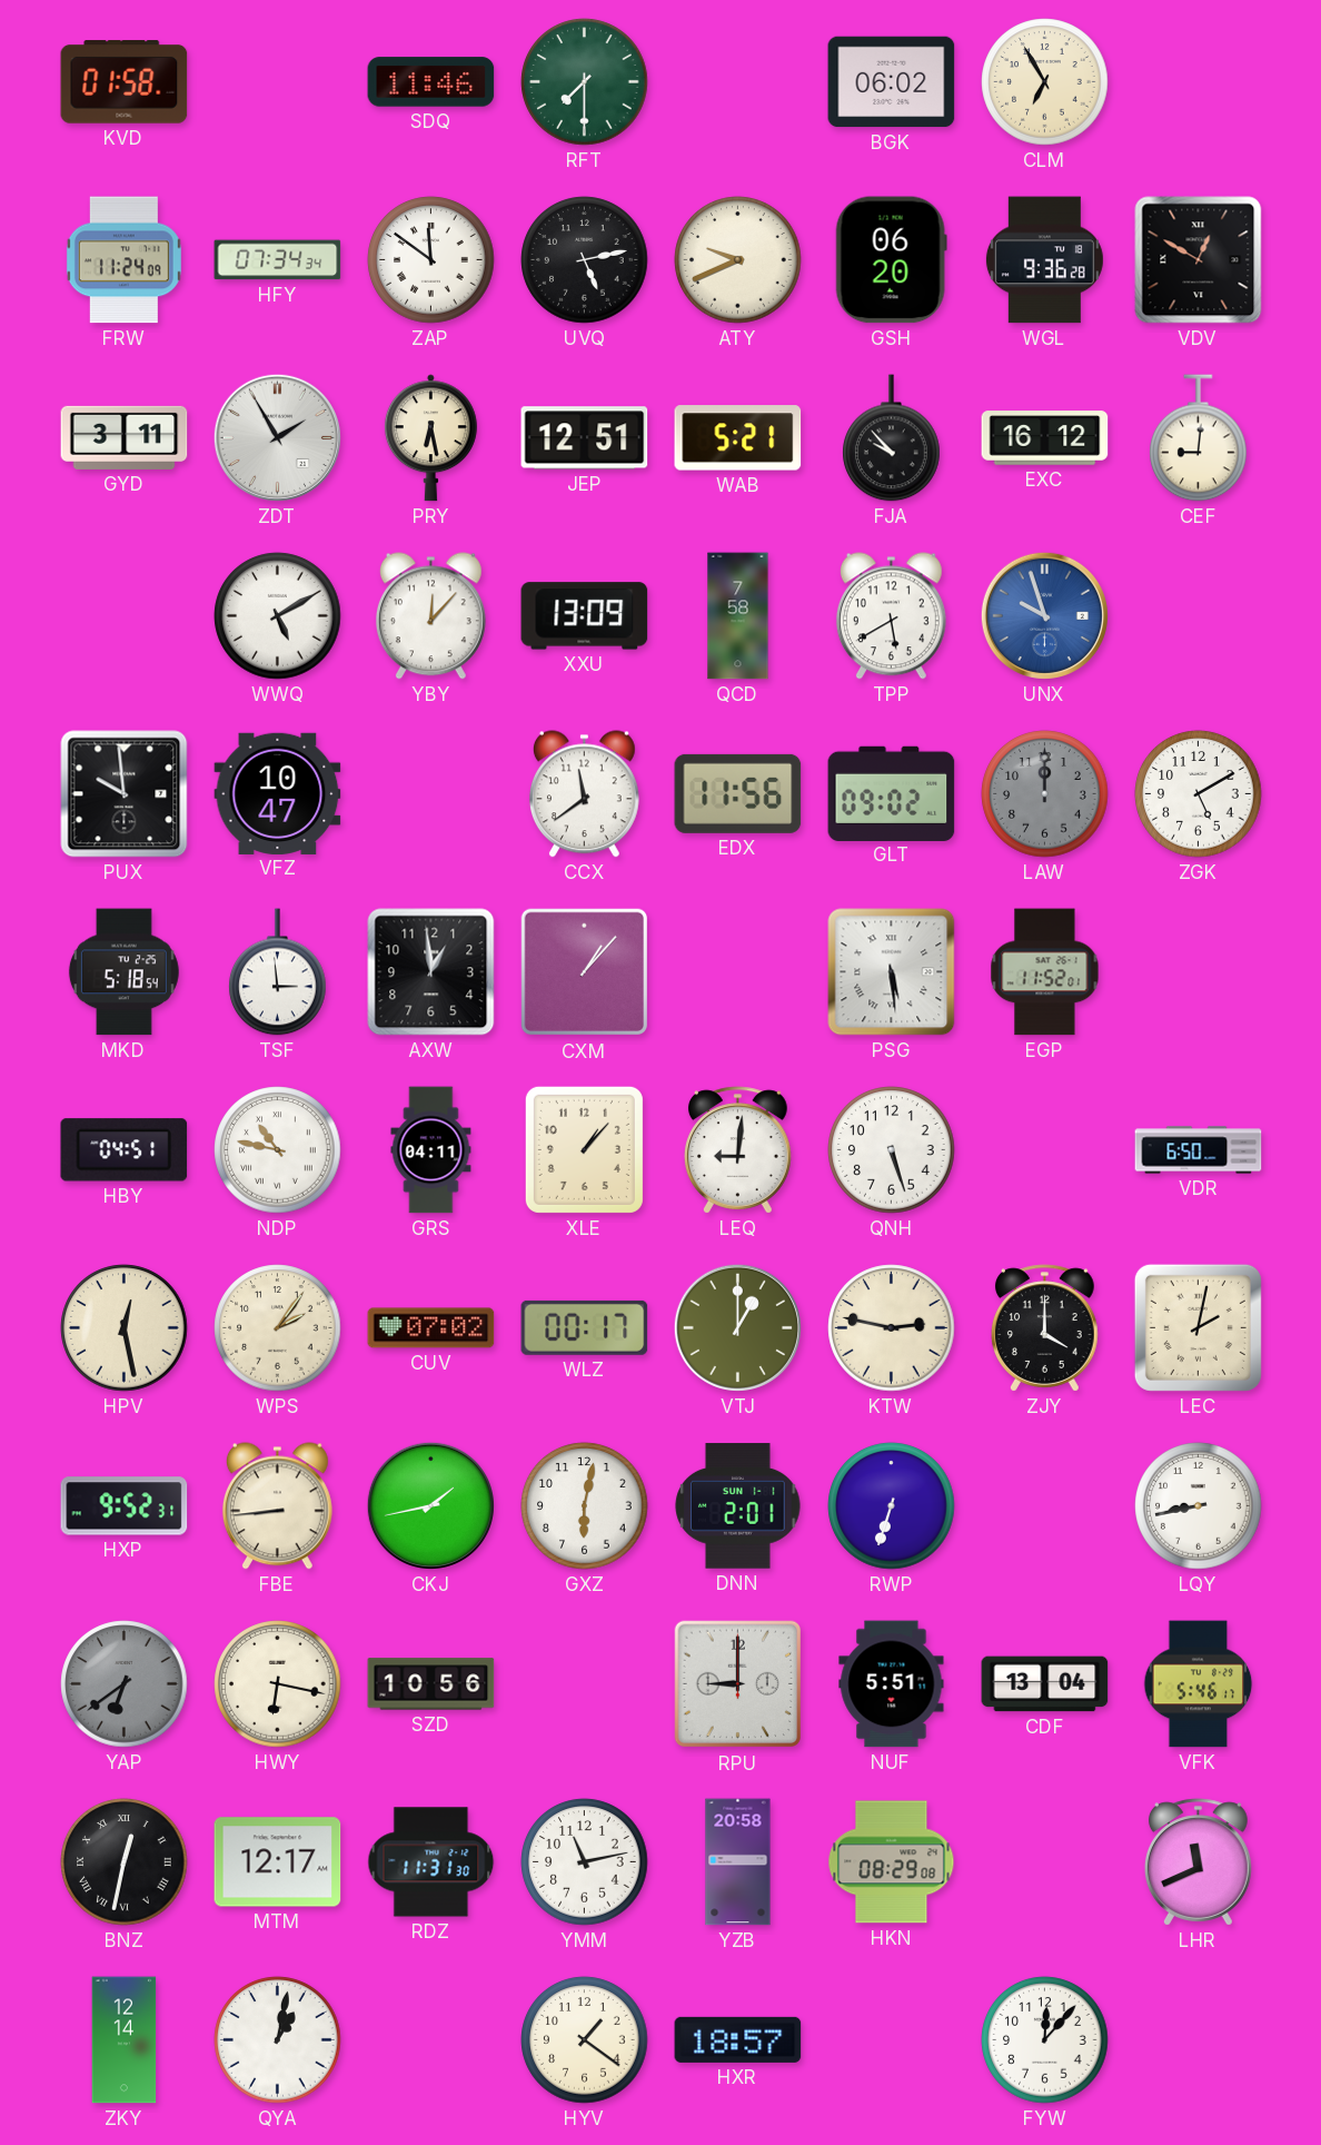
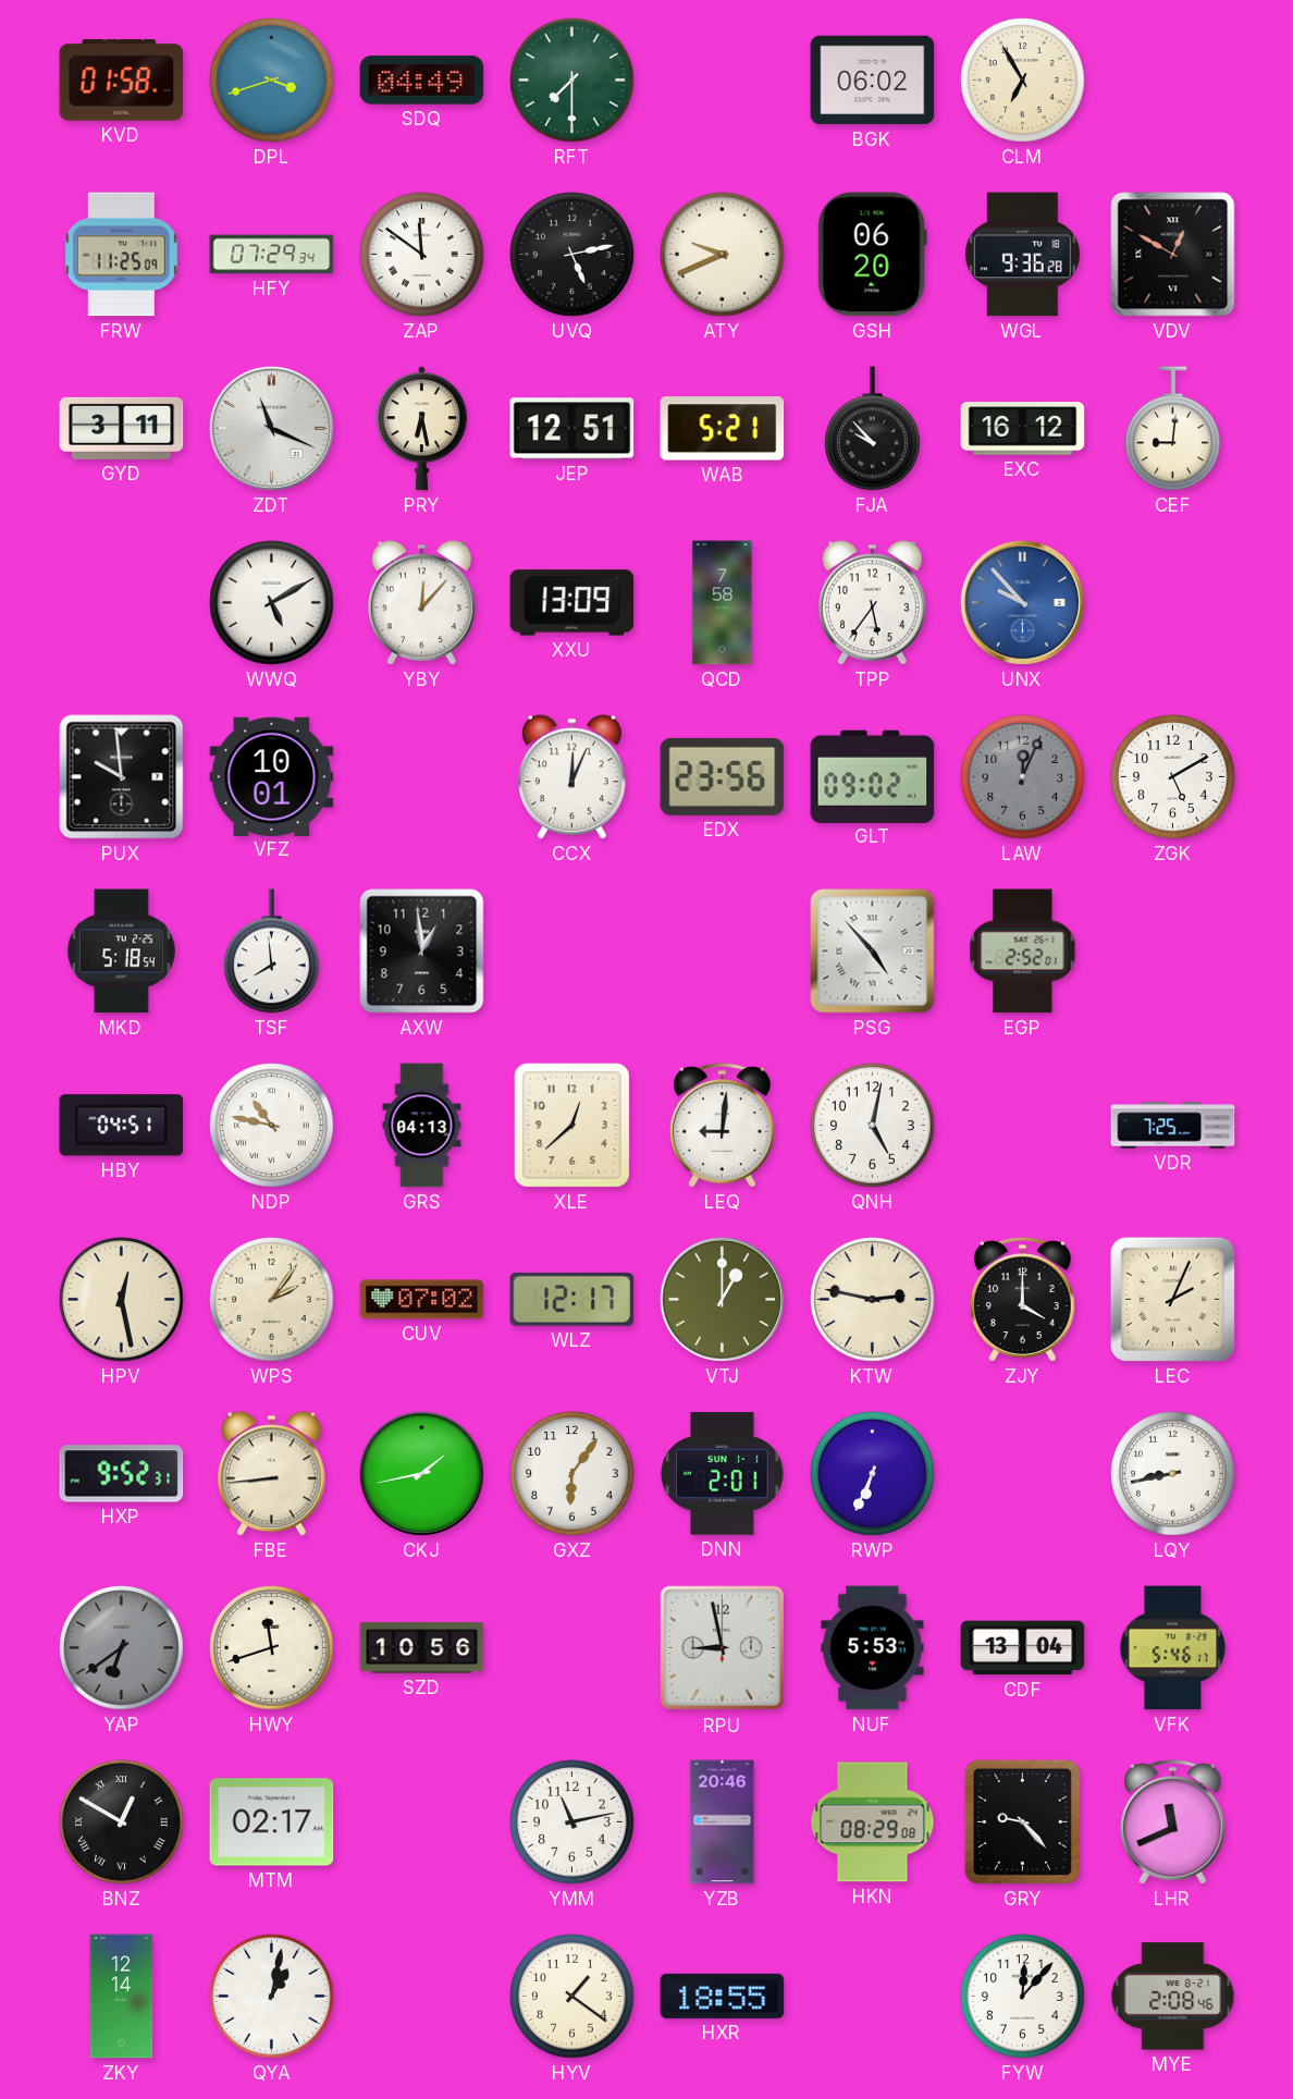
DPL: none -> 3:42 (272, 81)
SDQ: 11:46 -> 04:49 (422, 81)
FRW: 11:24 -> 11:25 (121, 255)
HFY: 07:34 -> 07:29 (272, 255)
ZDT: 1:55 -> 11:19 (271, 428)
TPP: 5:40 -> 5:36 (872, 603)
UNX: 9:57 -> 9:53 (1022, 602)
VFZ: 10:47 -> 10:01 (272, 776)
CCX: 11:39 -> 12:04 (571, 777)
EDX: 11:56 -> 23:56 (723, 776)
LAW: 12:00 -> 12:04 (1023, 777)
TSF: 2:59 -> 7:59 (272, 952)
CXM: 1:07 -> none (585, 972)
PSG: 5:29 -> 4:53 (873, 952)
EGP: 11:52 -> 2:52 (1023, 952)
GRS: 04:11 -> 04:13 (422, 1126)
XLE: 1:07 -> 12:38 (571, 1125)
QNH: 5:27 -> 5:02 (873, 1126)
VDR: 6:50 -> 7:25 (1173, 1126)
WLZ: 00:17 -> 12:17 (572, 1299)
LEC: 2:02 -> 2:04 (1172, 1299)
GXZ: 6:02 -> 6:06 (572, 1474)
RWP: 6:33 -> 6:34 (873, 1474)
HWY: 6:17 -> 11:42 (272, 1648)
RPU: 9:00 -> 8:58 (723, 1648)
NUF: 5:51 -> 5:53 (873, 1648)
BNZ: 12:32 -> 12:50 (122, 1822)
MTM: 12:17 -> 02:17 (272, 1822)
RDZ: 11:31 -> none (431, 1862)
YZB: 20:58 -> 20:46 (723, 1822)
GRY: none -> 9:23 (1022, 1821)
HXR: 18:57 -> 18:55 (723, 1996)
MYE: none -> 2:08 (1173, 1997)
